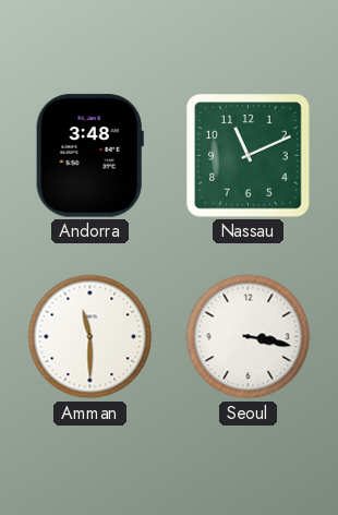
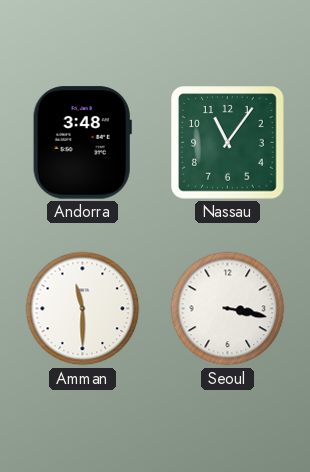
Nassau: 11:11 -> 11:06 (228, 143)
